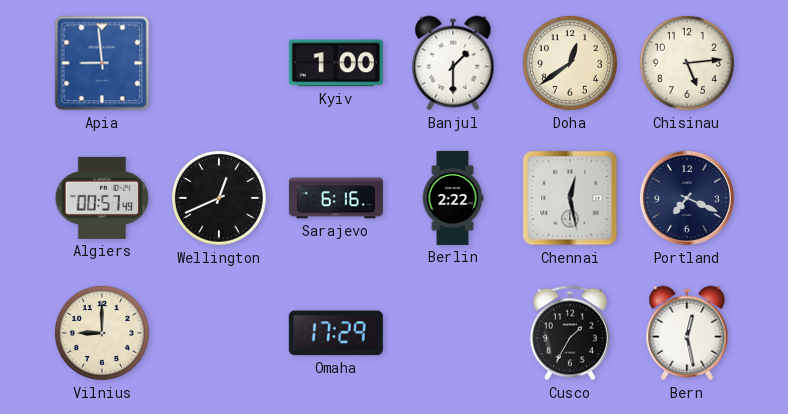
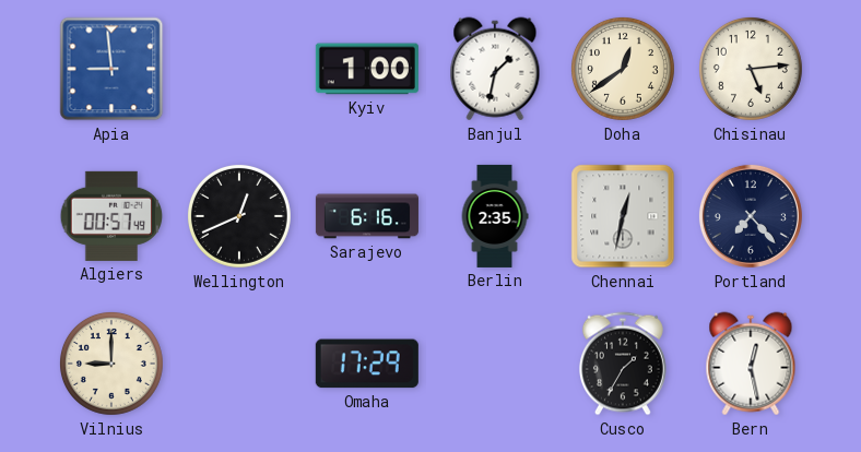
Banjul: 1:30 -> 1:32 (495, 69)
Berlin: 2:22 -> 2:35 (495, 216)
Chennai: 12:28 -> 12:32 (623, 216)
Portland: 7:19 -> 7:23 (751, 216)
